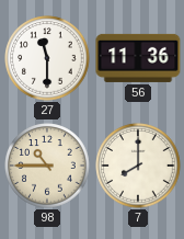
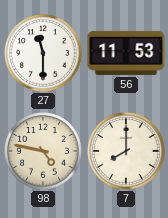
56: 11:36 -> 11:53 (126, 53)
98: 10:45 -> 4:47 (43, 151)
